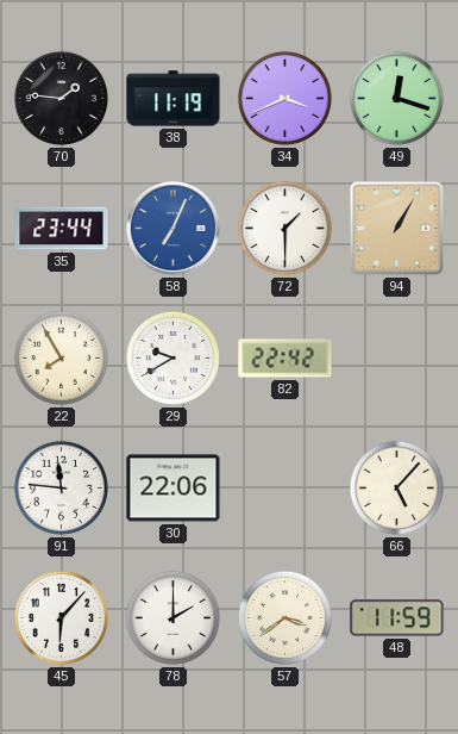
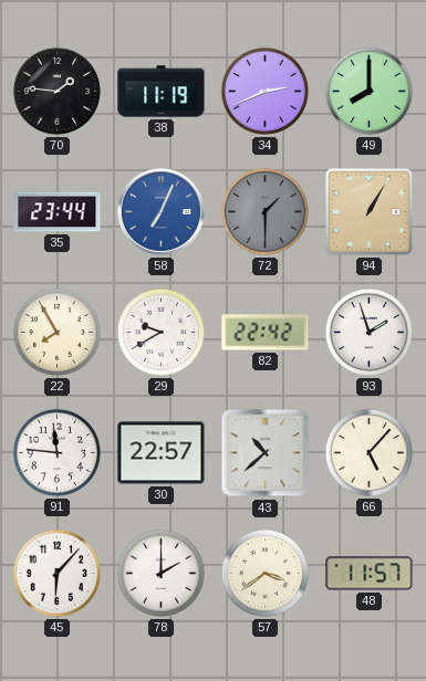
34: 3:41 -> 2:41 (264, 91)
49: 12:18 -> 8:00 (368, 91)
72 dial: white -> grey (264, 211)
93: none -> 1:57 (368, 332)
30: 22:06 -> 22:57 (162, 453)
43: none -> 10:38 (266, 453)
48: 11:59 -> 11:57 (370, 574)
